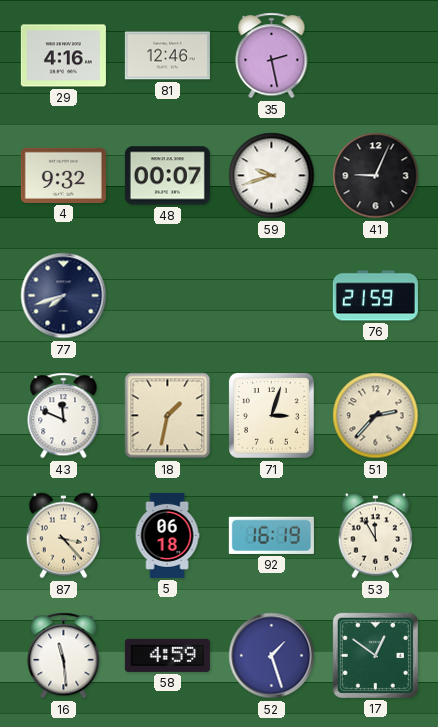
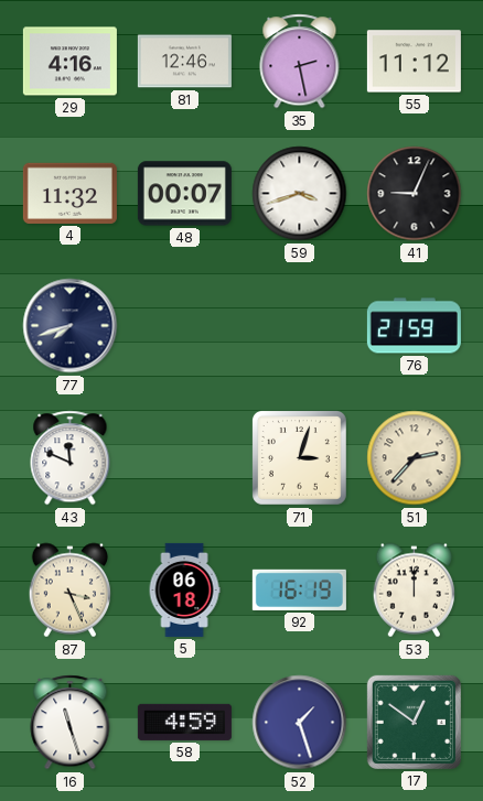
55: none -> 11:12 (414, 62)
4: 9:32 -> 11:32 (69, 193)
59: 9:42 -> 3:42 (300, 194)
18: 1:32 -> none (168, 416)
87: 3:23 -> 3:26 (71, 591)
53: 11:55 -> 12:00 (415, 591)
16: 11:29 -> 11:27 (71, 723)
